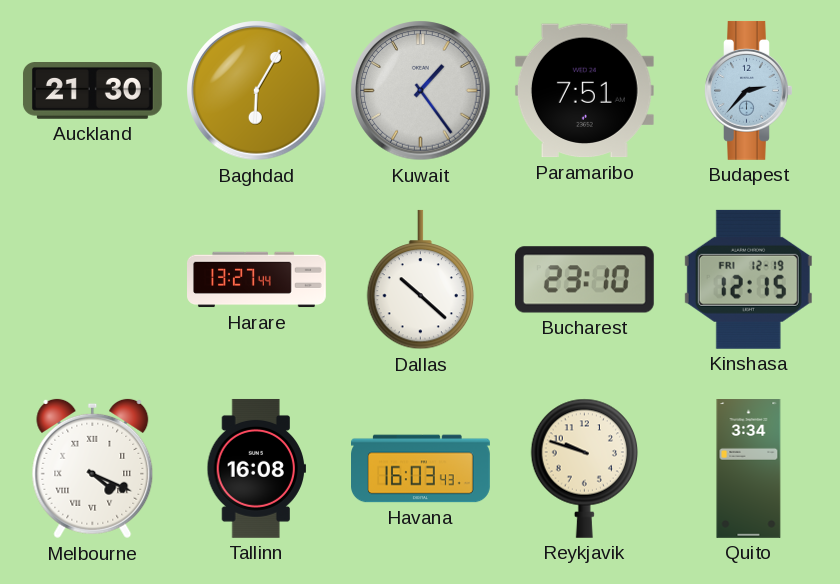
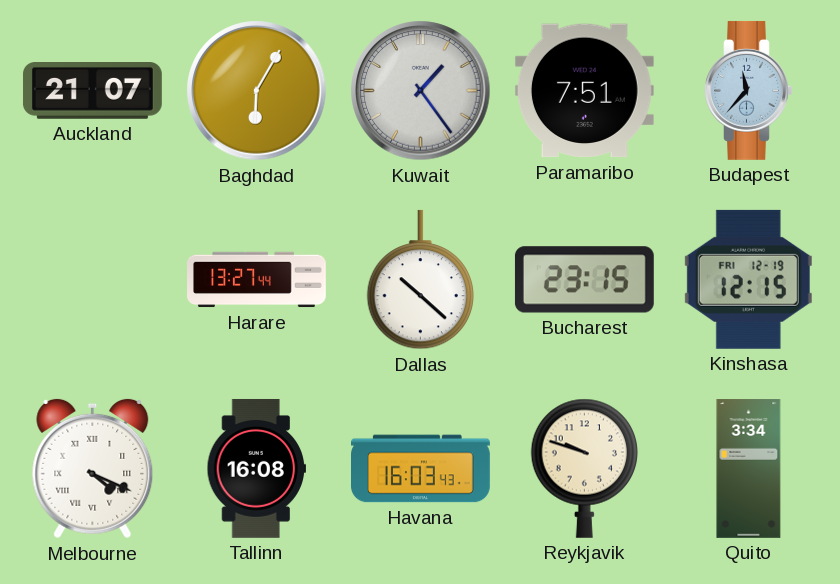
Auckland: 21:30 -> 21:07 (92, 91)
Budapest: 2:37 -> 11:37 (749, 90)
Bucharest: 23:10 -> 23:15 (584, 280)
